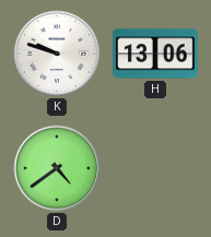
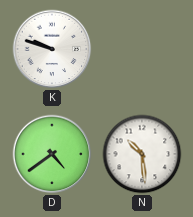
H: 13:06 -> none (155, 54)
N: none -> 10:29 (142, 154)
